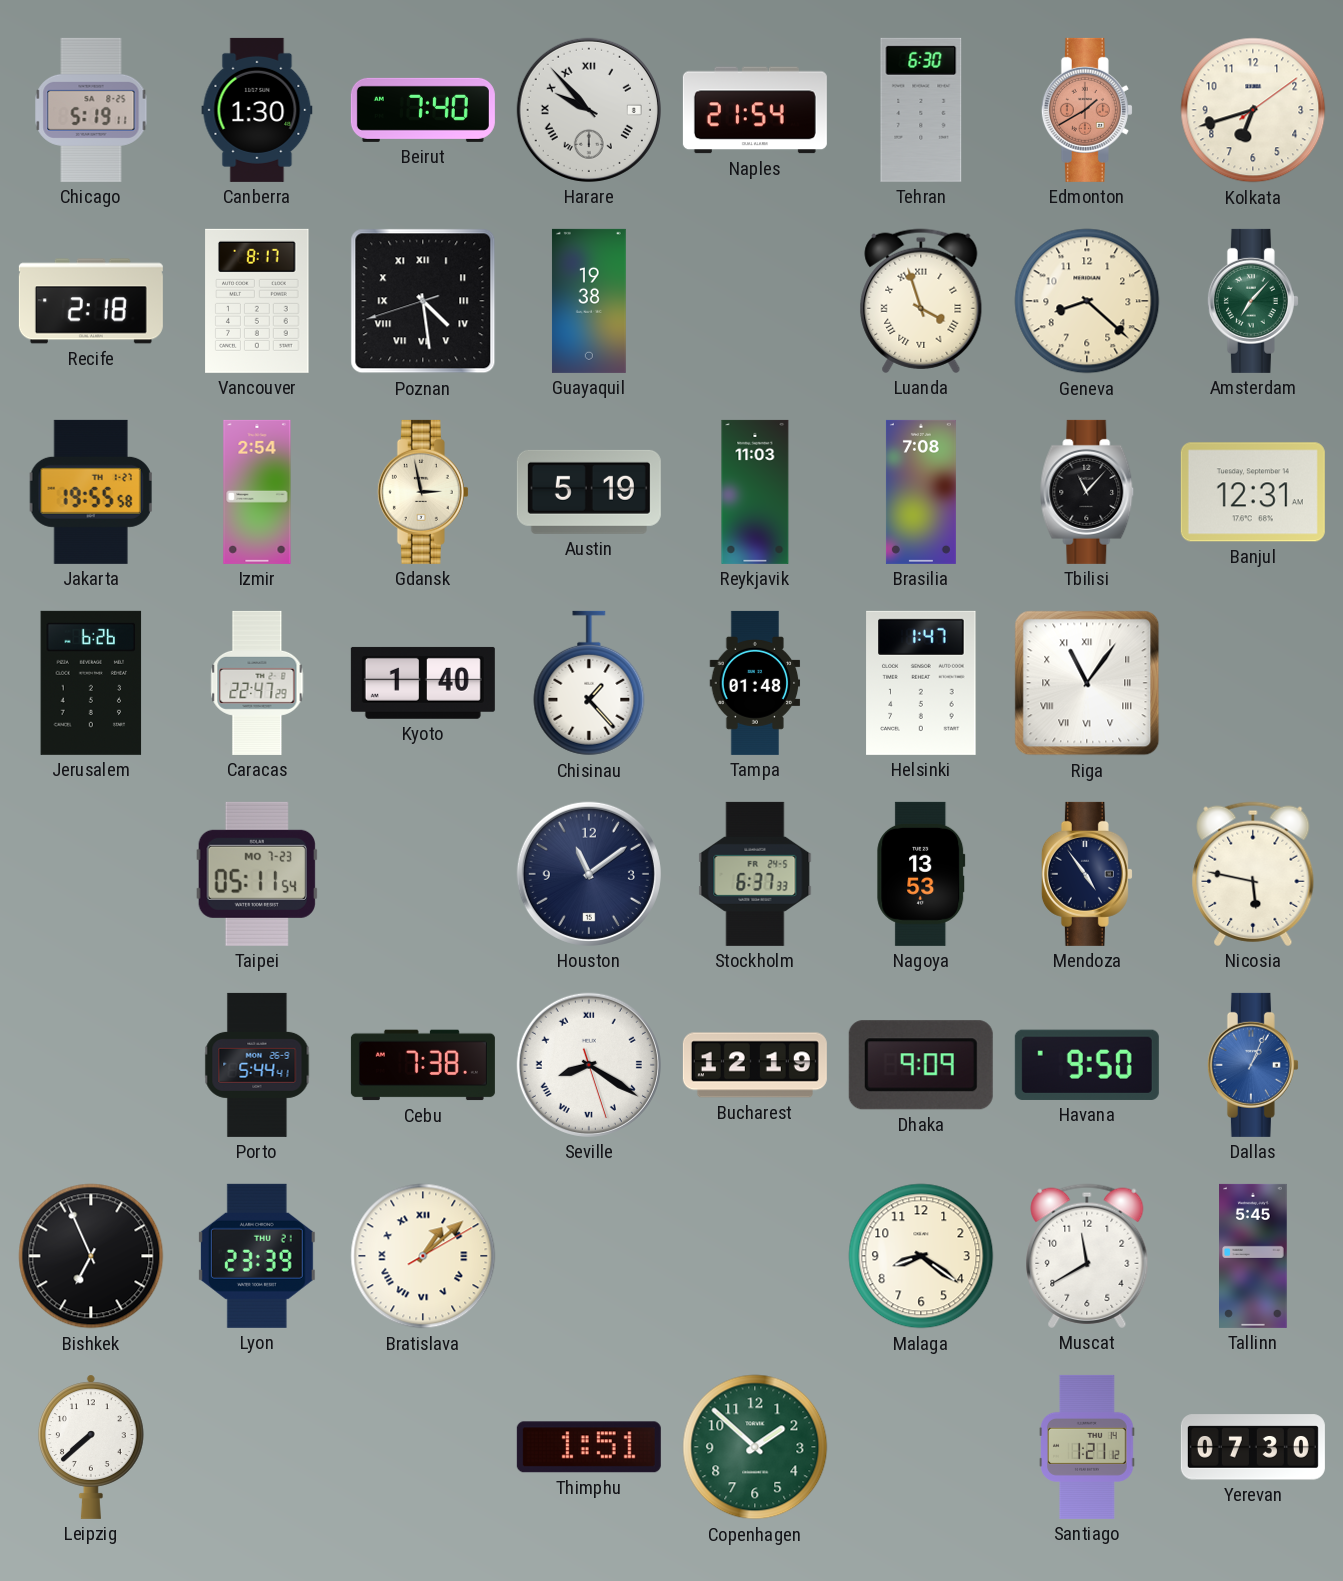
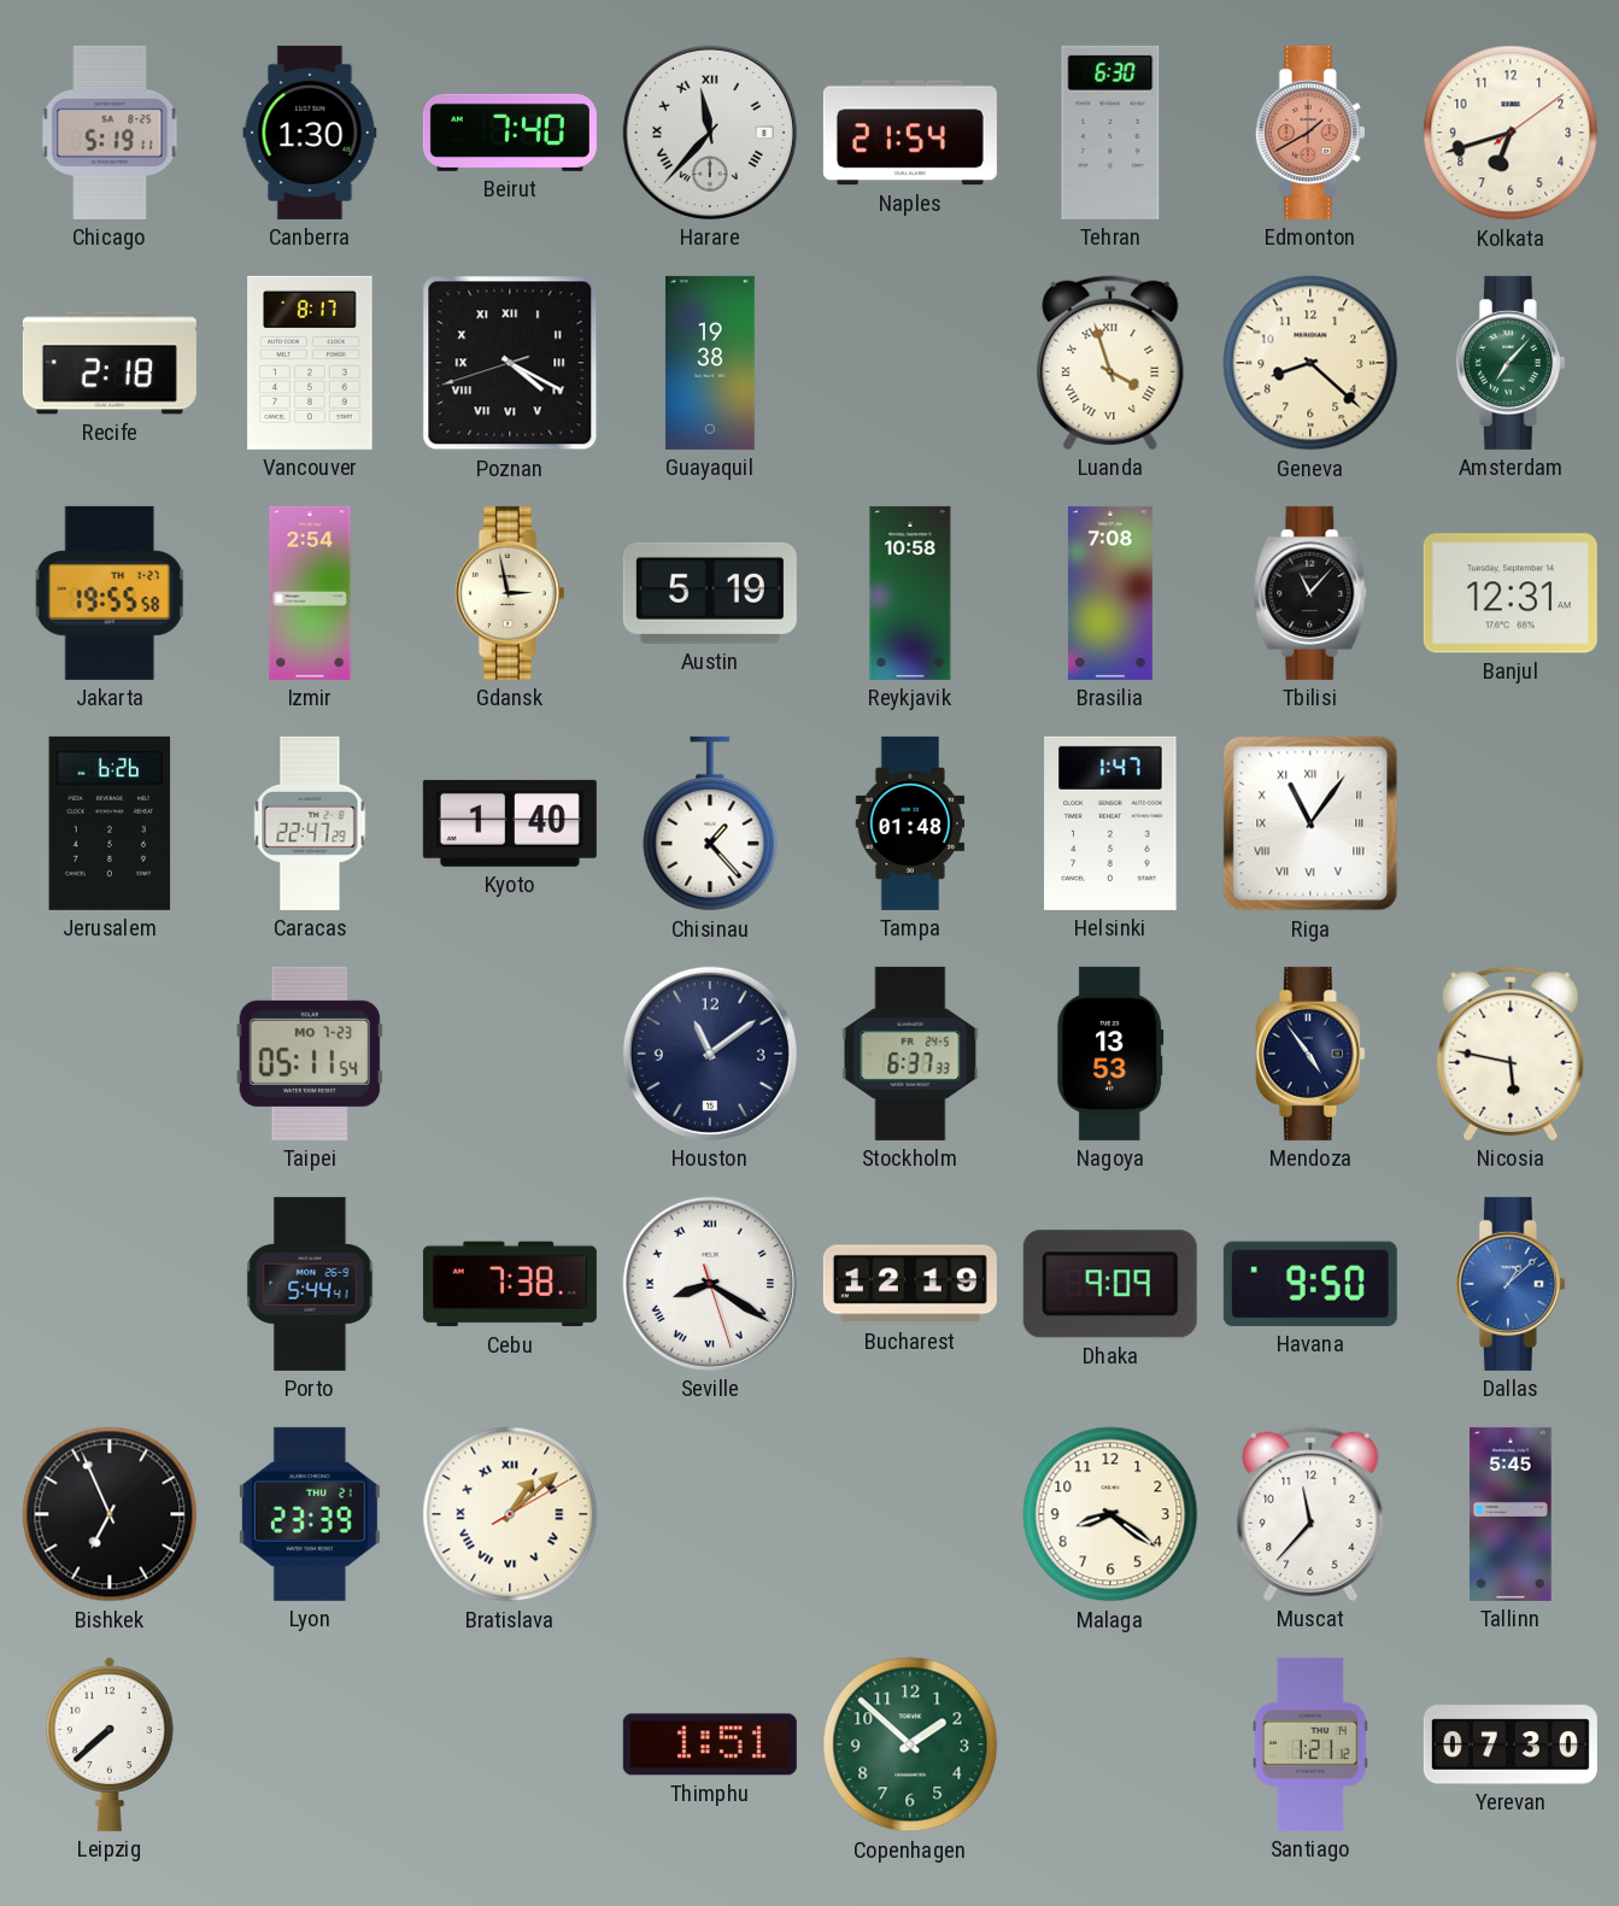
Harare: 9:53 -> 11:37 (710, 133)
Poznan: 4:28 -> 4:19 (510, 363)
Reykjavik: 11:03 -> 10:58 (910, 593)
Dallas: 1:04 -> 1:08 (1511, 1284)
Muscat: 11:40 -> 11:37 (1310, 1514)
